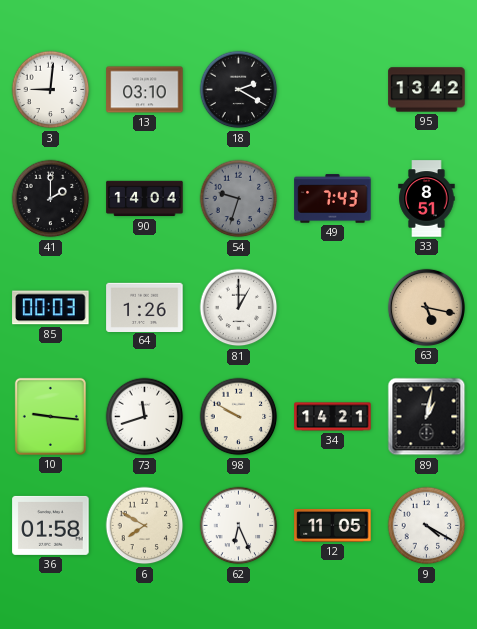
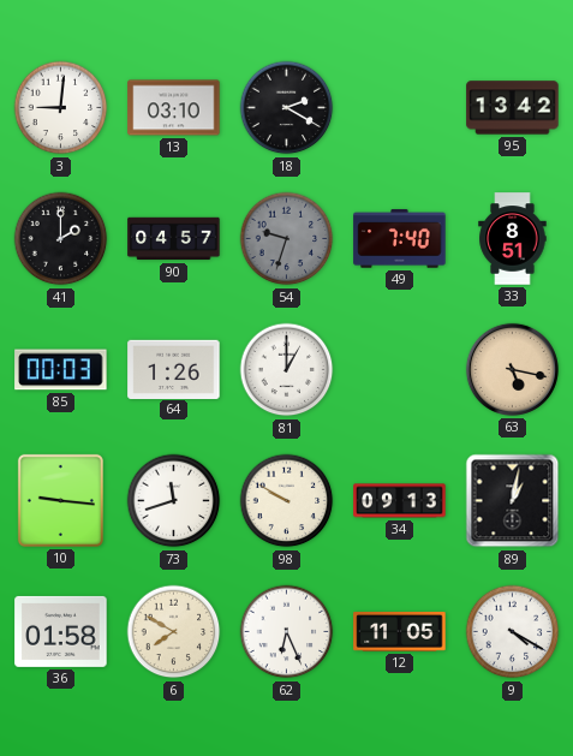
90: 14:04 -> 04:57 (174, 239)
49: 7:43 -> 7:40 (400, 239)
34: 14:21 -> 09:13 (400, 501)
